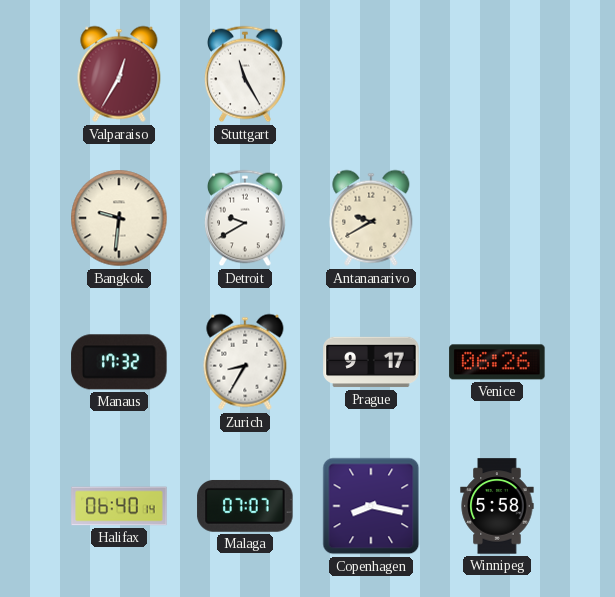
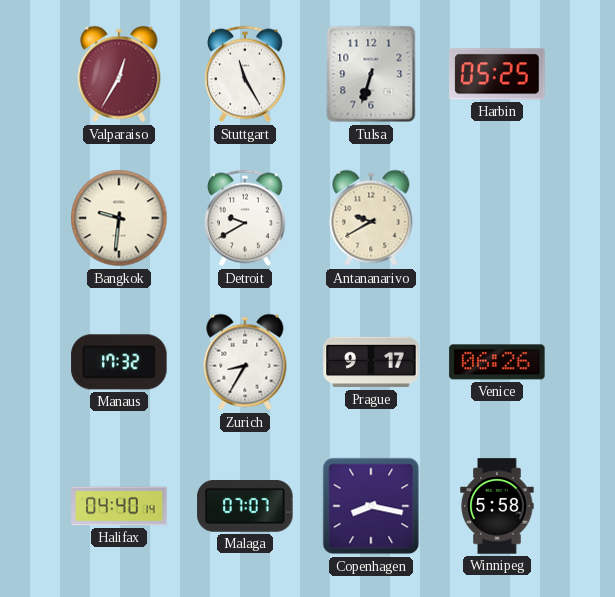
Tulsa: none -> 6:33 (371, 74)
Harbin: none -> 05:25 (497, 74)
Halifax: 06:40 -> 04:40 (119, 506)
